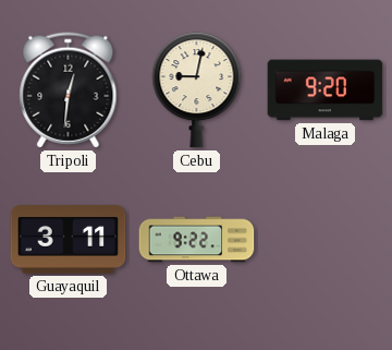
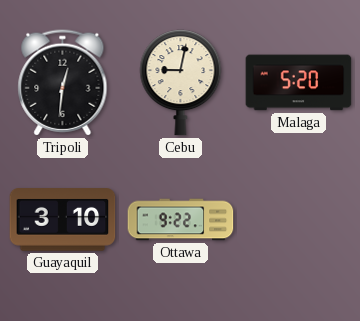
Malaga: 9:20 -> 5:20 (299, 83)
Guayaquil: 3:11 -> 3:10 (63, 220)
